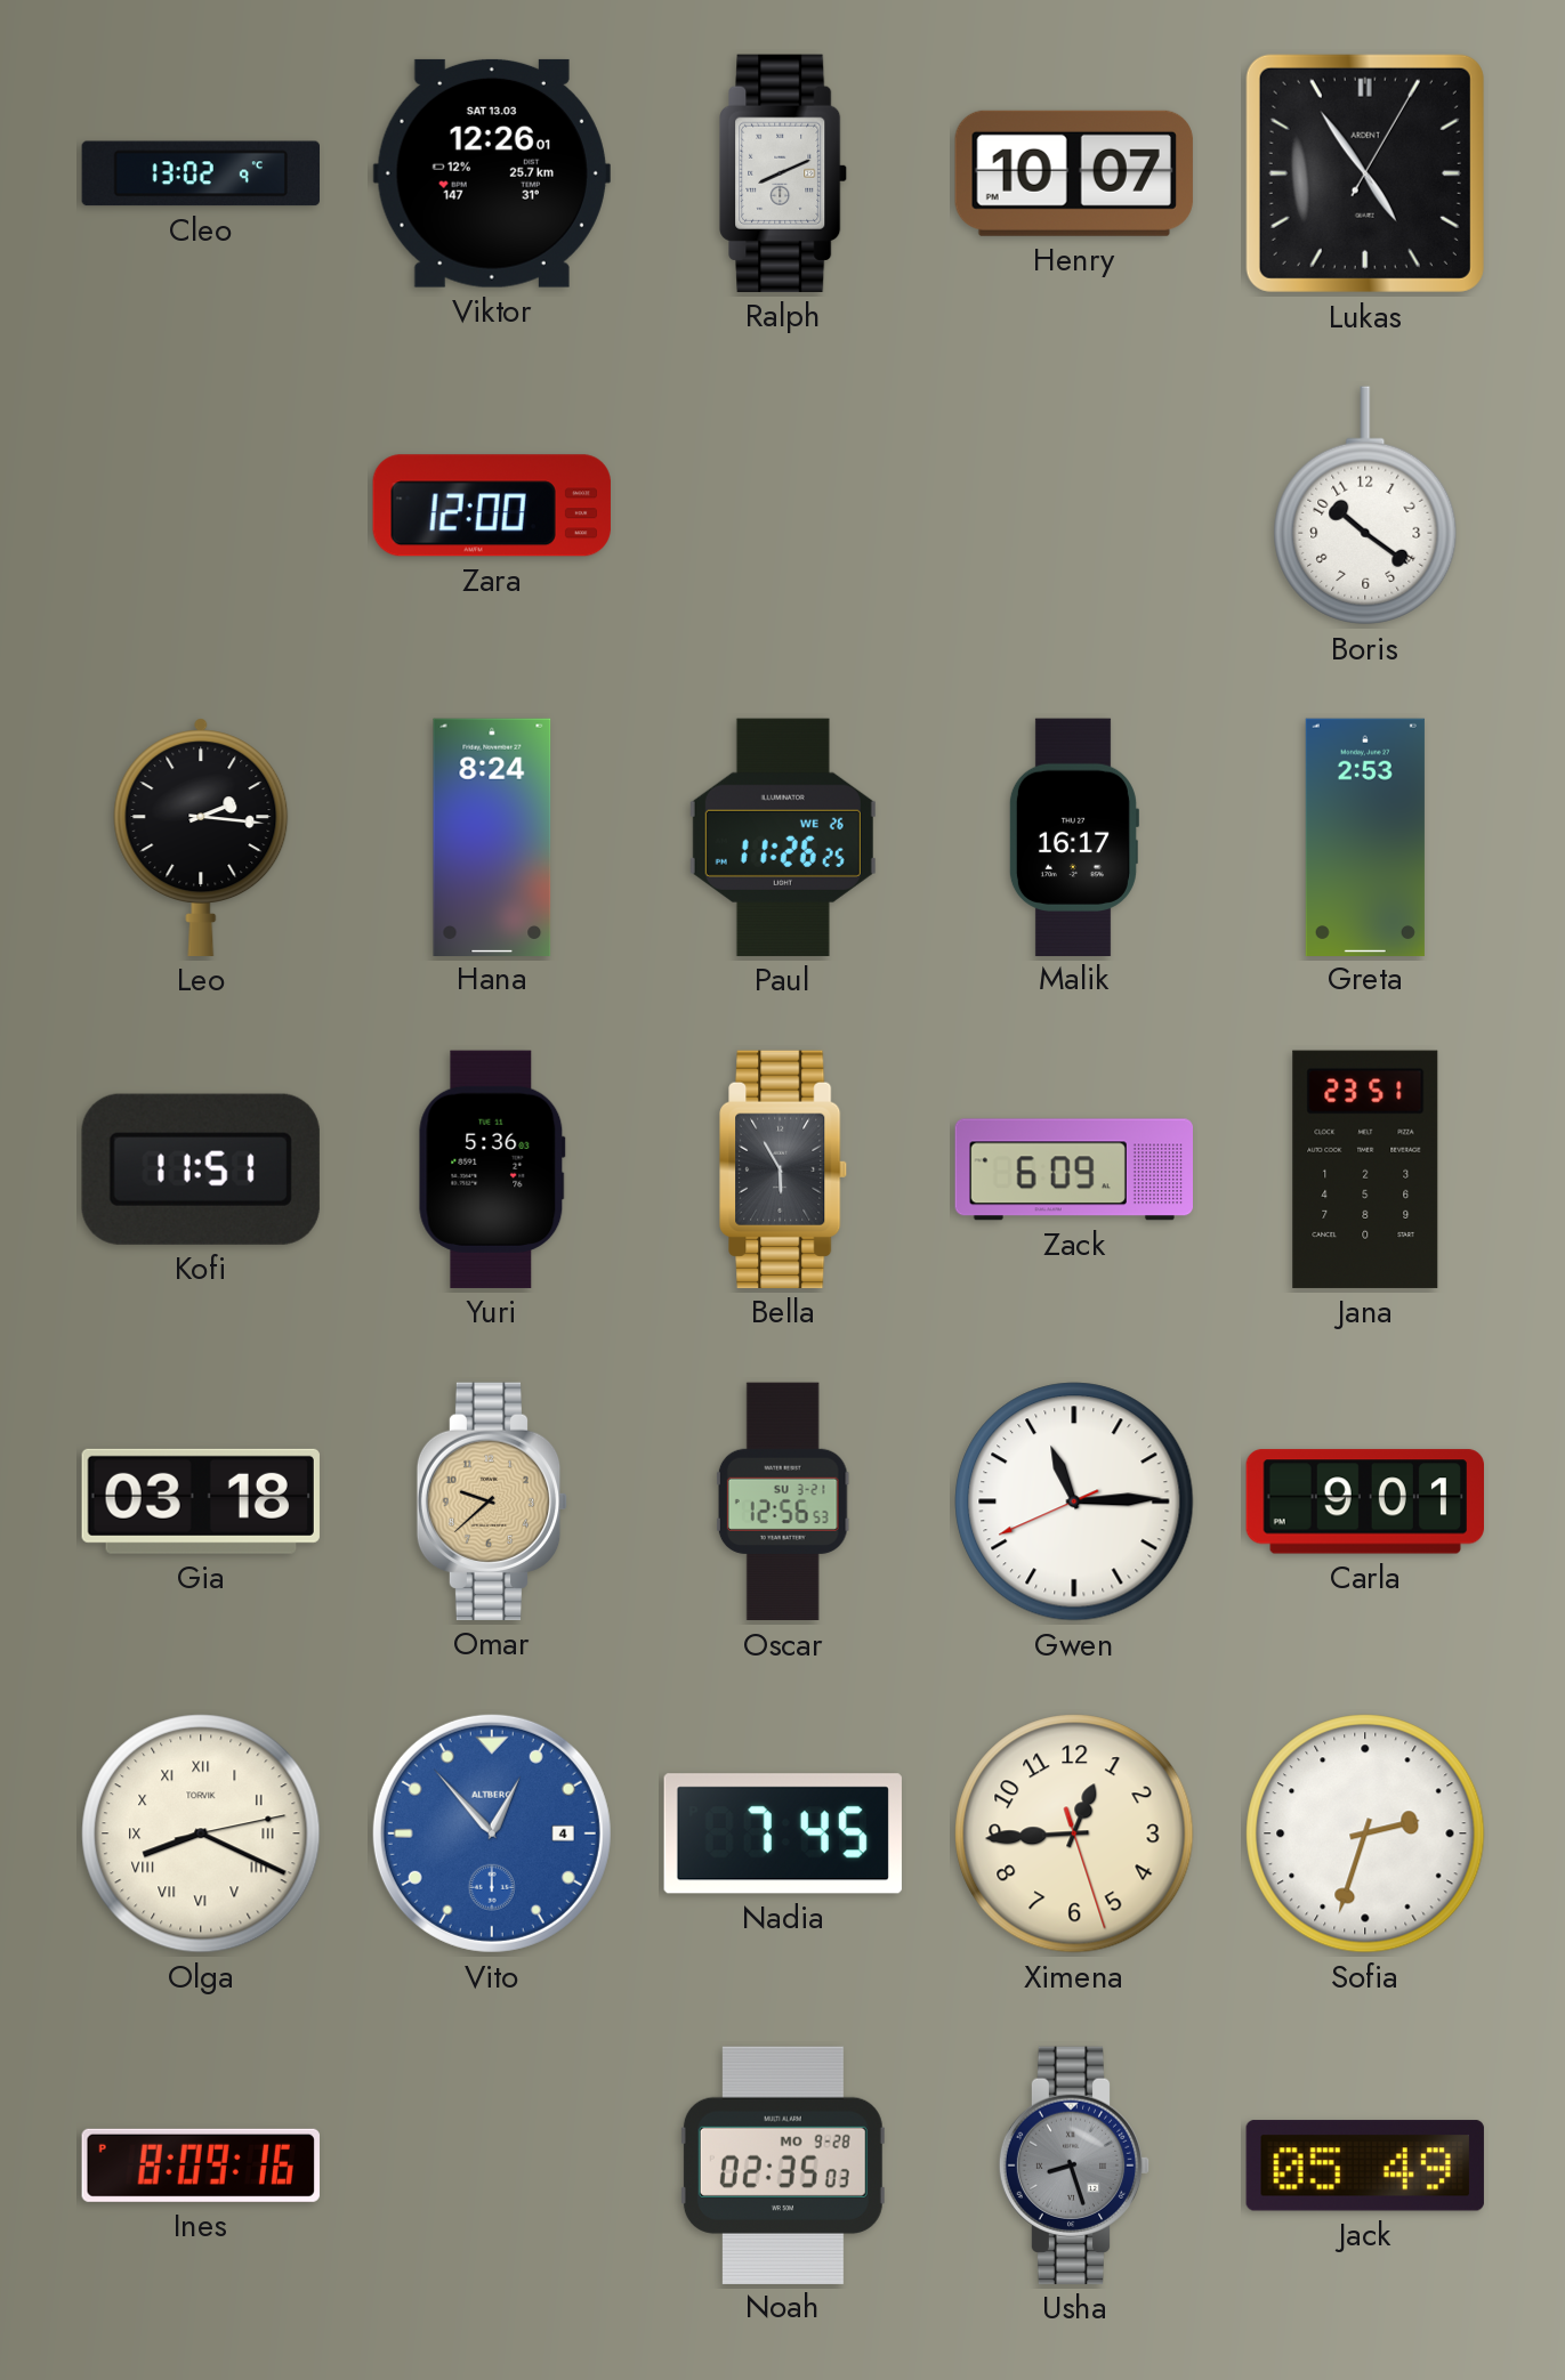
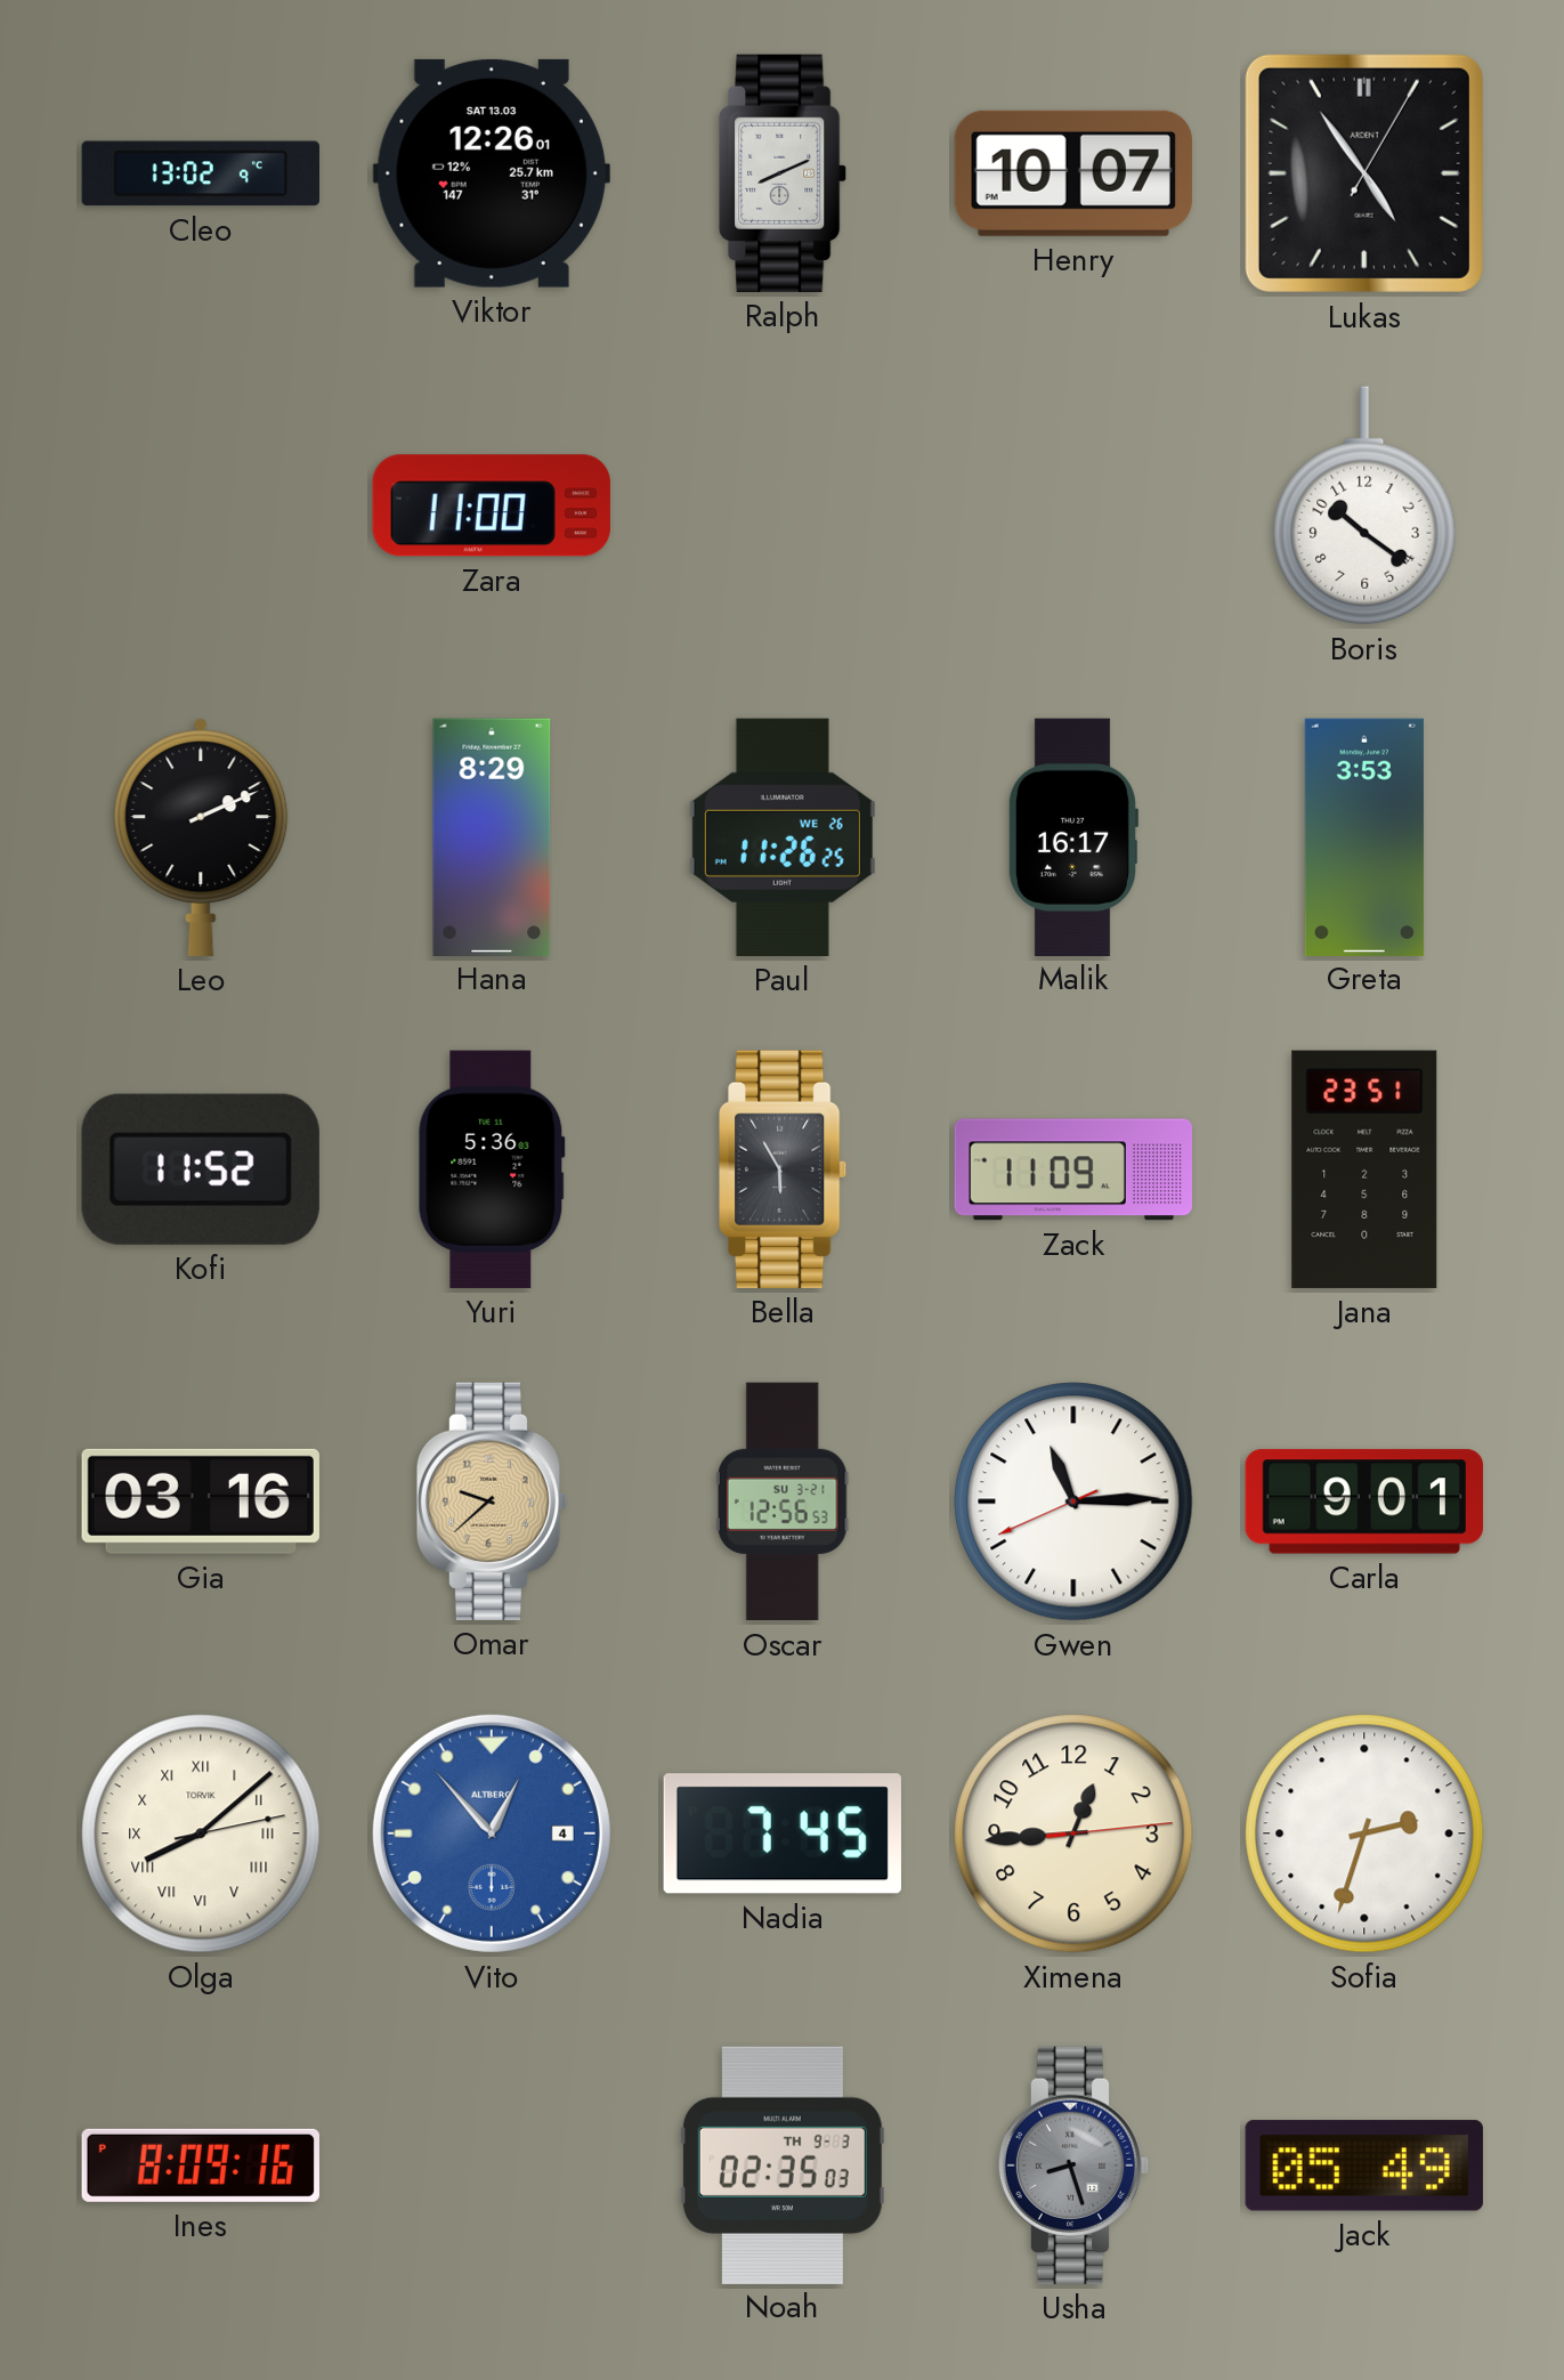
Zara: 12:00 -> 11:00 (492, 505)
Leo: 2:16 -> 2:11 (201, 837)
Hana: 8:24 -> 8:29 (492, 836)
Greta: 2:53 -> 3:53 (1364, 836)
Kofi: 11:51 -> 11:52 (201, 1169)
Zack: 6:09 -> 11:09 (1072, 1169)
Gia: 03:18 -> 03:16 (201, 1501)
Olga: 8:19 -> 8:08 (201, 1833)
Ximena: 12:44:27 -> 12:44:14 (1073, 1833)
Noah date: MO 9-28 -> TH 9-3 (783, 2164)
